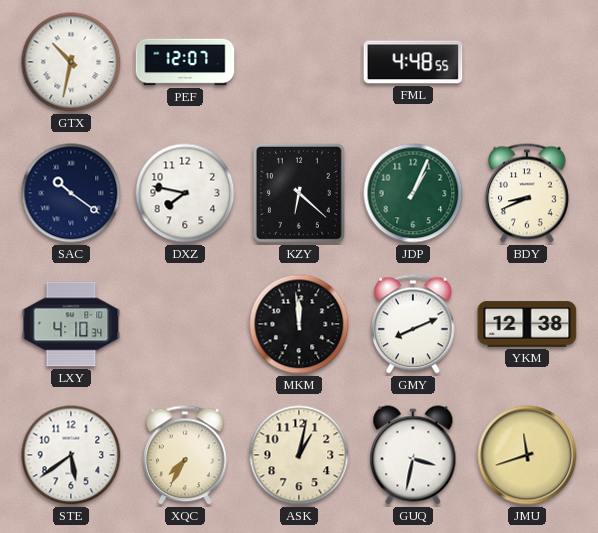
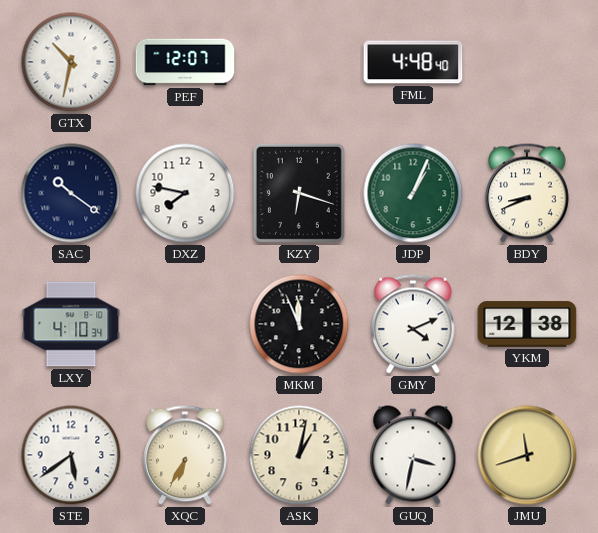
FML: 4:48:55 -> 4:48:40 (413, 62)
KZY: 6:22 -> 6:18 (299, 193)
MKM: 11:59 -> 11:56 (299, 324)
GMY: 8:11 -> 4:11 (413, 324)
XQC: 7:35 -> 6:35 (185, 455)
